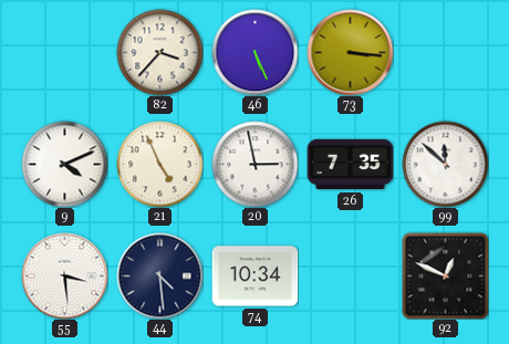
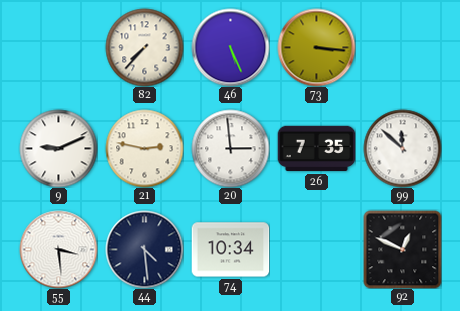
82: 3:37 -> 7:37 (144, 47)
9: 4:11 -> 9:11 (58, 148)
21: 4:56 -> 2:47 (144, 148)
20: 2:58 -> 2:59 (230, 148)
